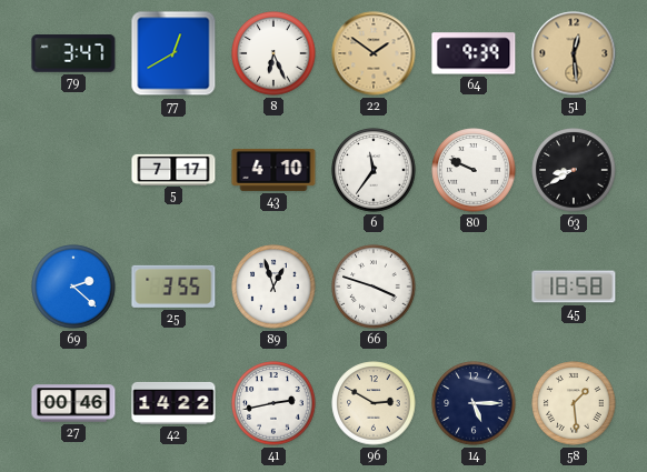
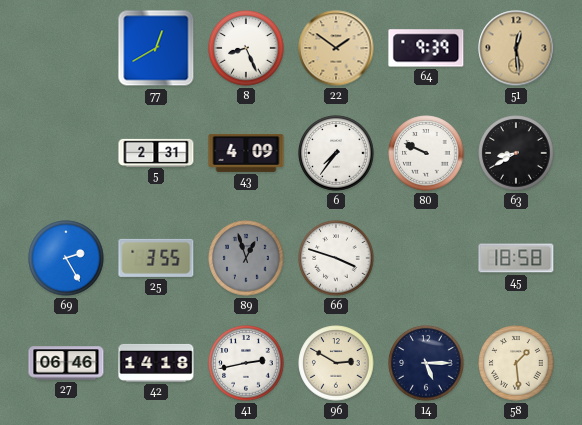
79: 3:47 -> none (73, 54)
8: 6:26 -> 8:26 (246, 48)
5: 7:17 -> 2:31 (156, 152)
43: 4:10 -> 4:09 (246, 153)
6: 11:36 -> 7:36 (336, 153)
69: 2:22 -> 2:25 (66, 258)
89 dial: white -> grey (246, 258)
27: 00:46 -> 06:46 (66, 363)
42: 14:22 -> 14:18 (156, 363)
